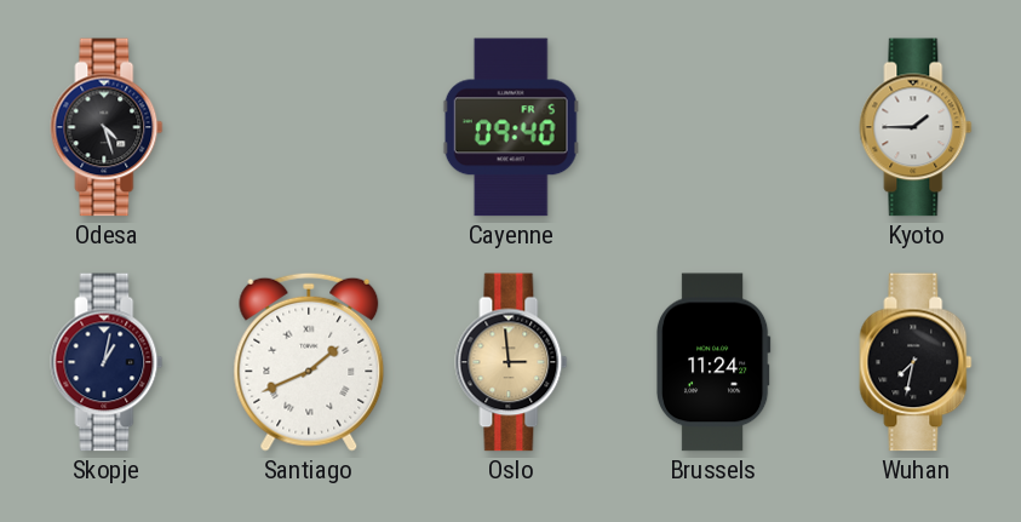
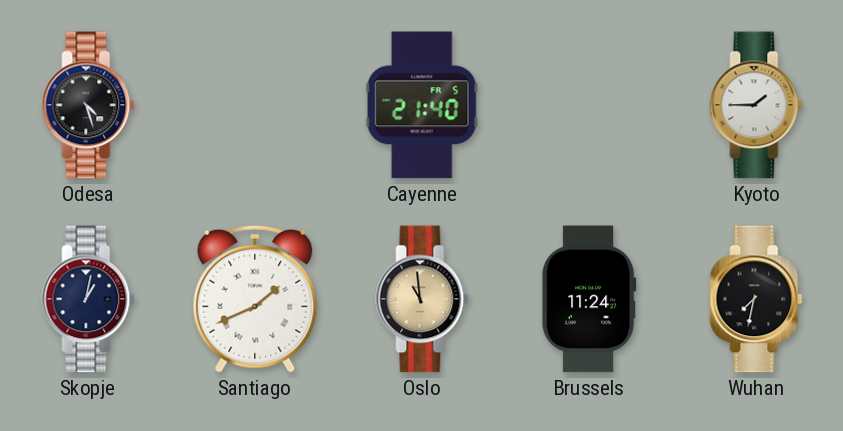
Cayenne: 09:40 -> 21:40 (422, 105)
Oslo: 2:59 -> 10:59 (422, 299)
